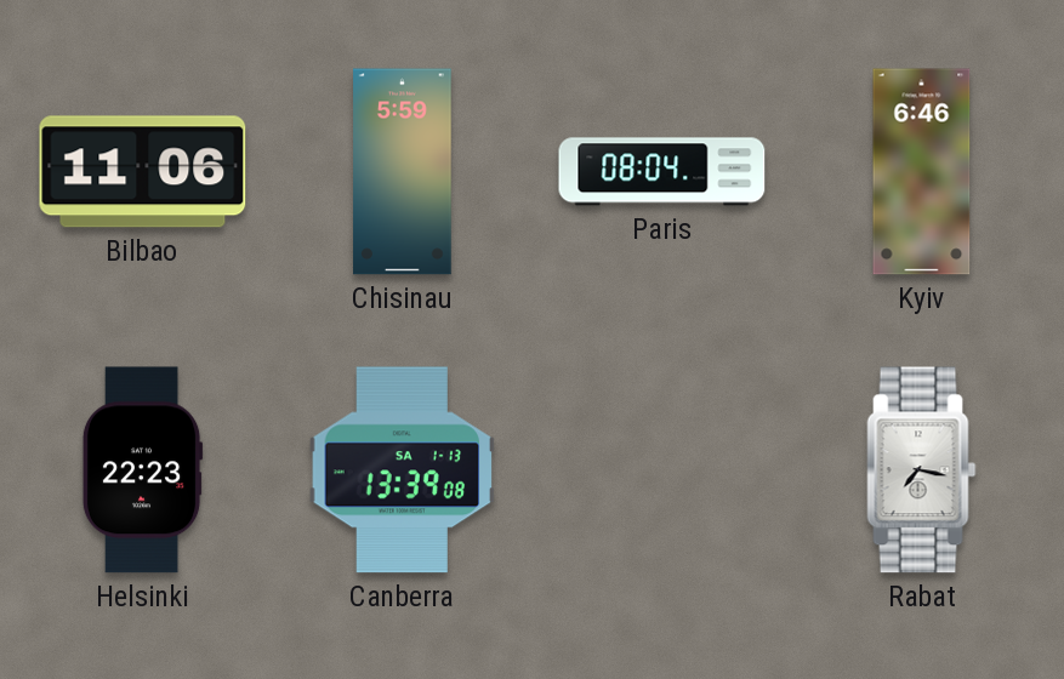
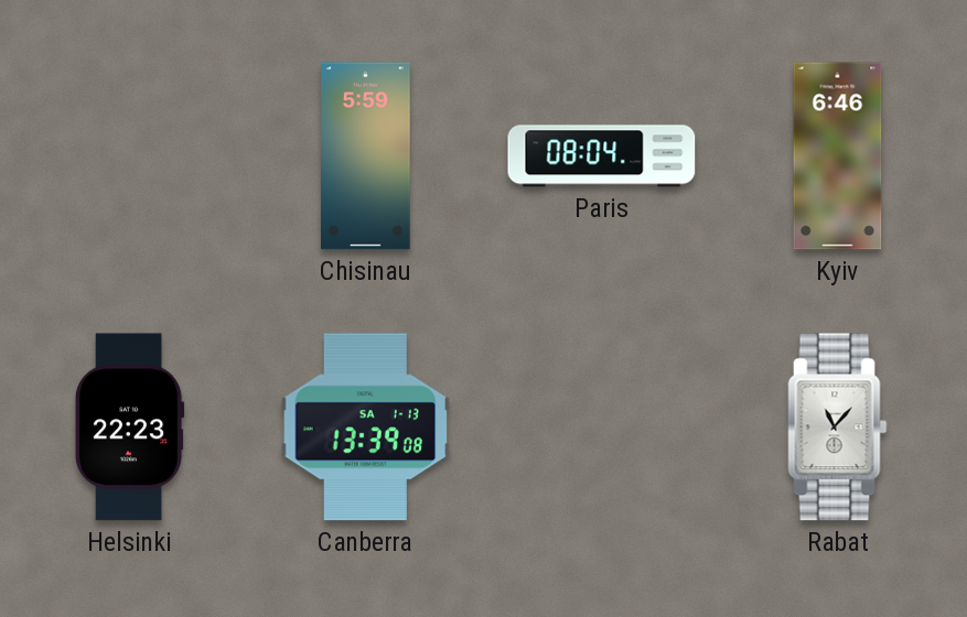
Bilbao: 11:06 -> none (143, 172)
Rabat: 7:17 -> 11:07 (838, 427)
